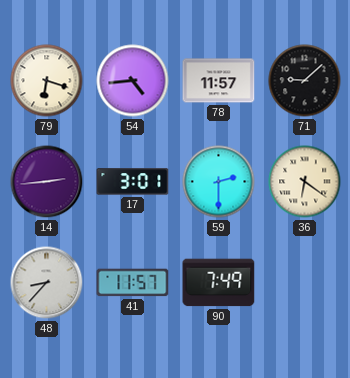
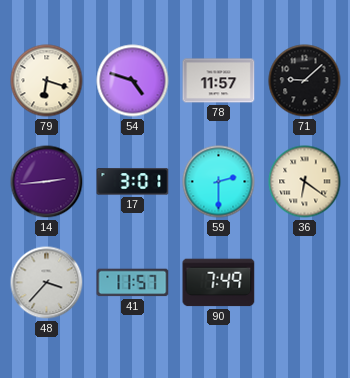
54: 4:44 -> 4:48 (133, 81)
48: 8:37 -> 3:37 (47, 283)
